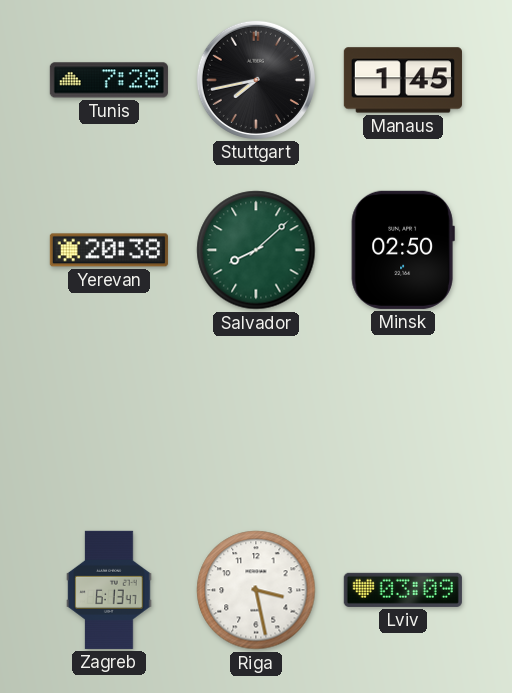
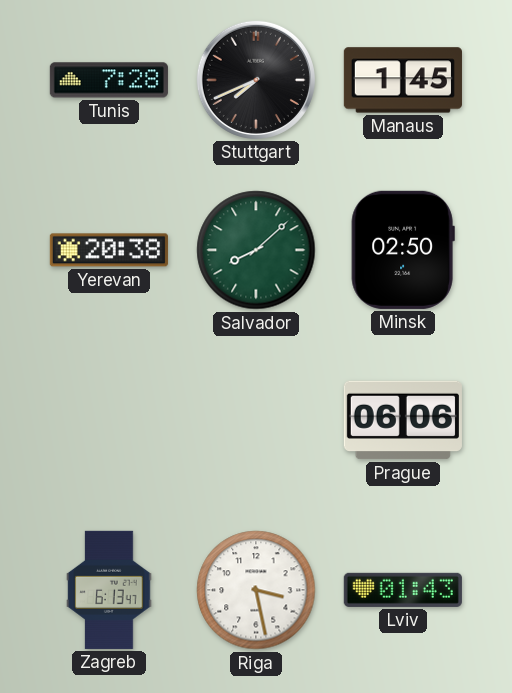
Stuttgart: 7:43 -> 7:41 (256, 80)
Prague: none -> 06:06 (403, 420)
Lviv: 03:09 -> 01:43 (403, 590)
